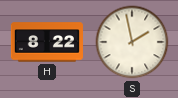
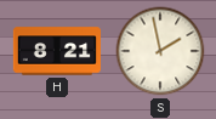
H: 8:22 -> 8:21 (57, 51)
